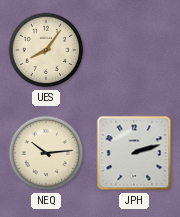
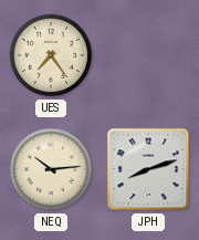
UES: 8:06 -> 7:24 (51, 55)
JPH: 2:12 -> 8:12 (148, 169)
